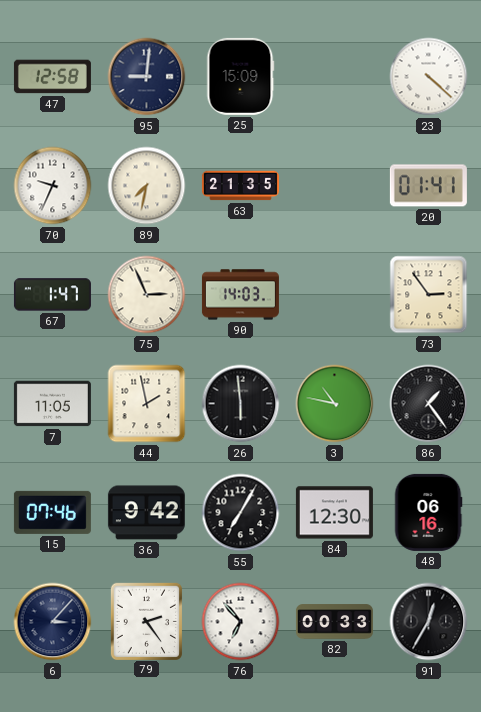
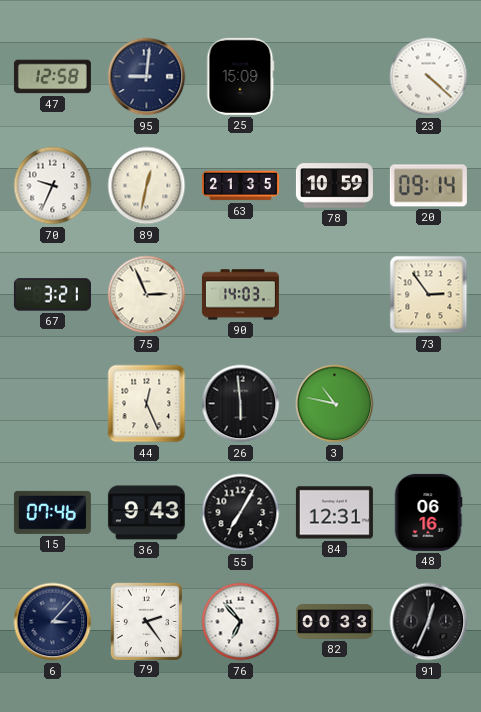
89: 7:32 -> 12:32 (147, 186)
78: none -> 10:59 (334, 186)
20: 01:41 -> 09:14 (428, 186)
67: 1:47 -> 3:21 (52, 295)
7: 11:05 -> none (52, 404)
44: 1:58 -> 12:26 (147, 404)
86: 1:24 -> none (429, 404)
36: 9:42 -> 9:43 (146, 513)
84: 12:30 -> 12:31 (334, 513)
91: 12:35 -> 12:34 (429, 622)
